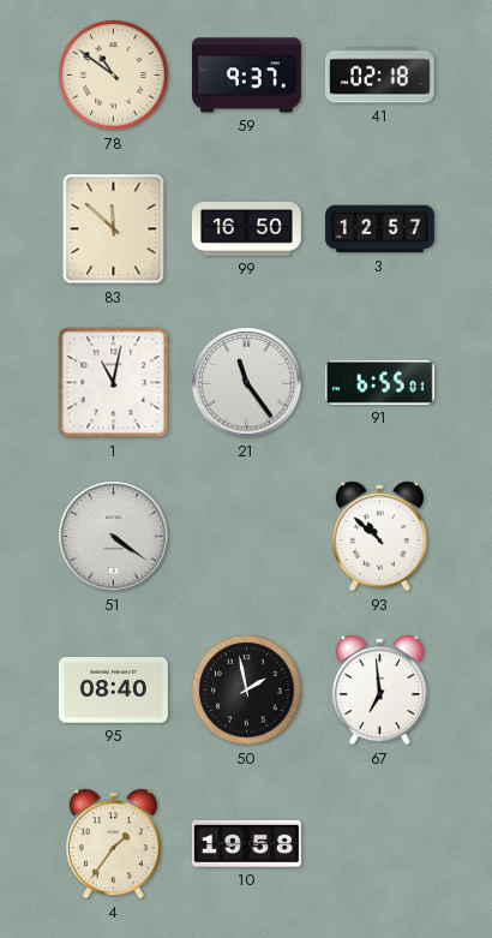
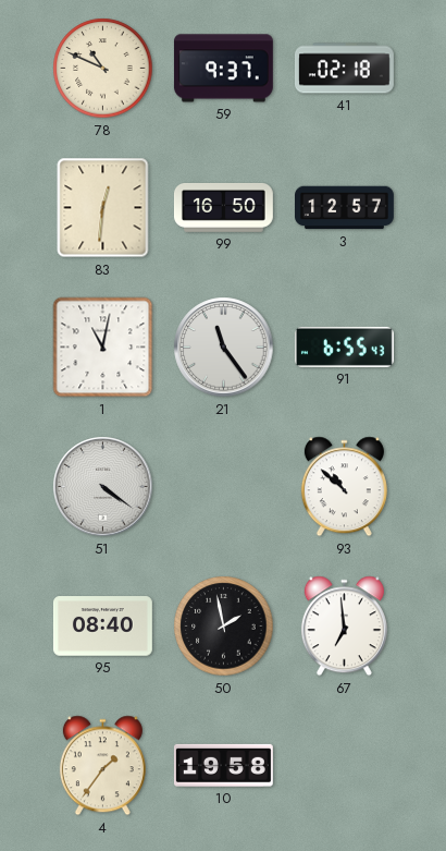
78: 10:51 -> 10:49 (103, 69)
83: 11:52 -> 12:31 (103, 208)
91: 6:55:01 -> 6:55:43 (344, 347)
